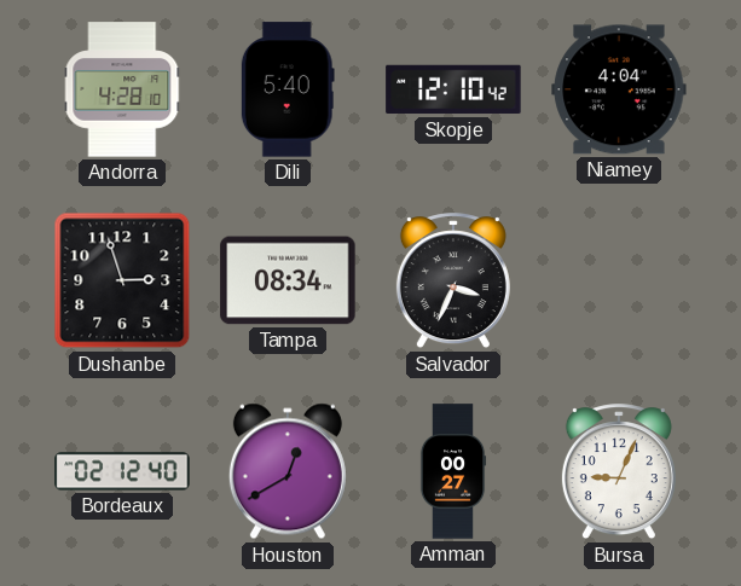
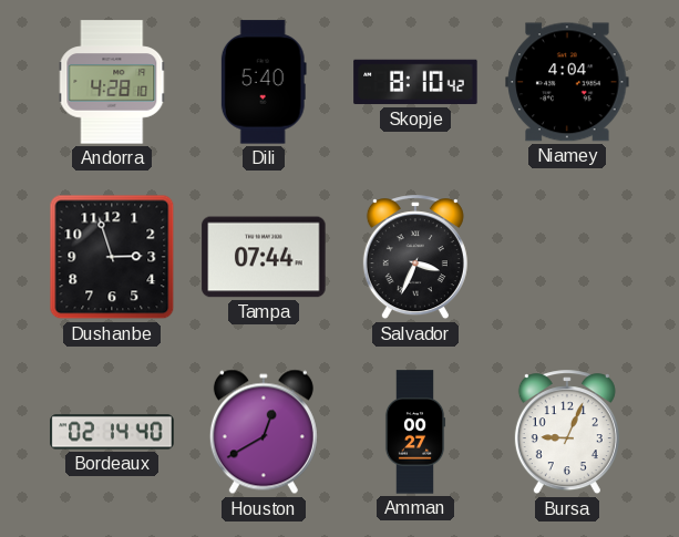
Skopje: 12:10 -> 8:10 (415, 82)
Tampa: 08:34 -> 07:44 (264, 257)
Bordeaux: 02:12 -> 02:14 (112, 432)
